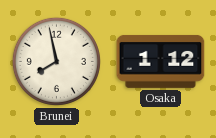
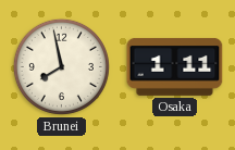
Osaka: 1:12 -> 1:11 (175, 66)
